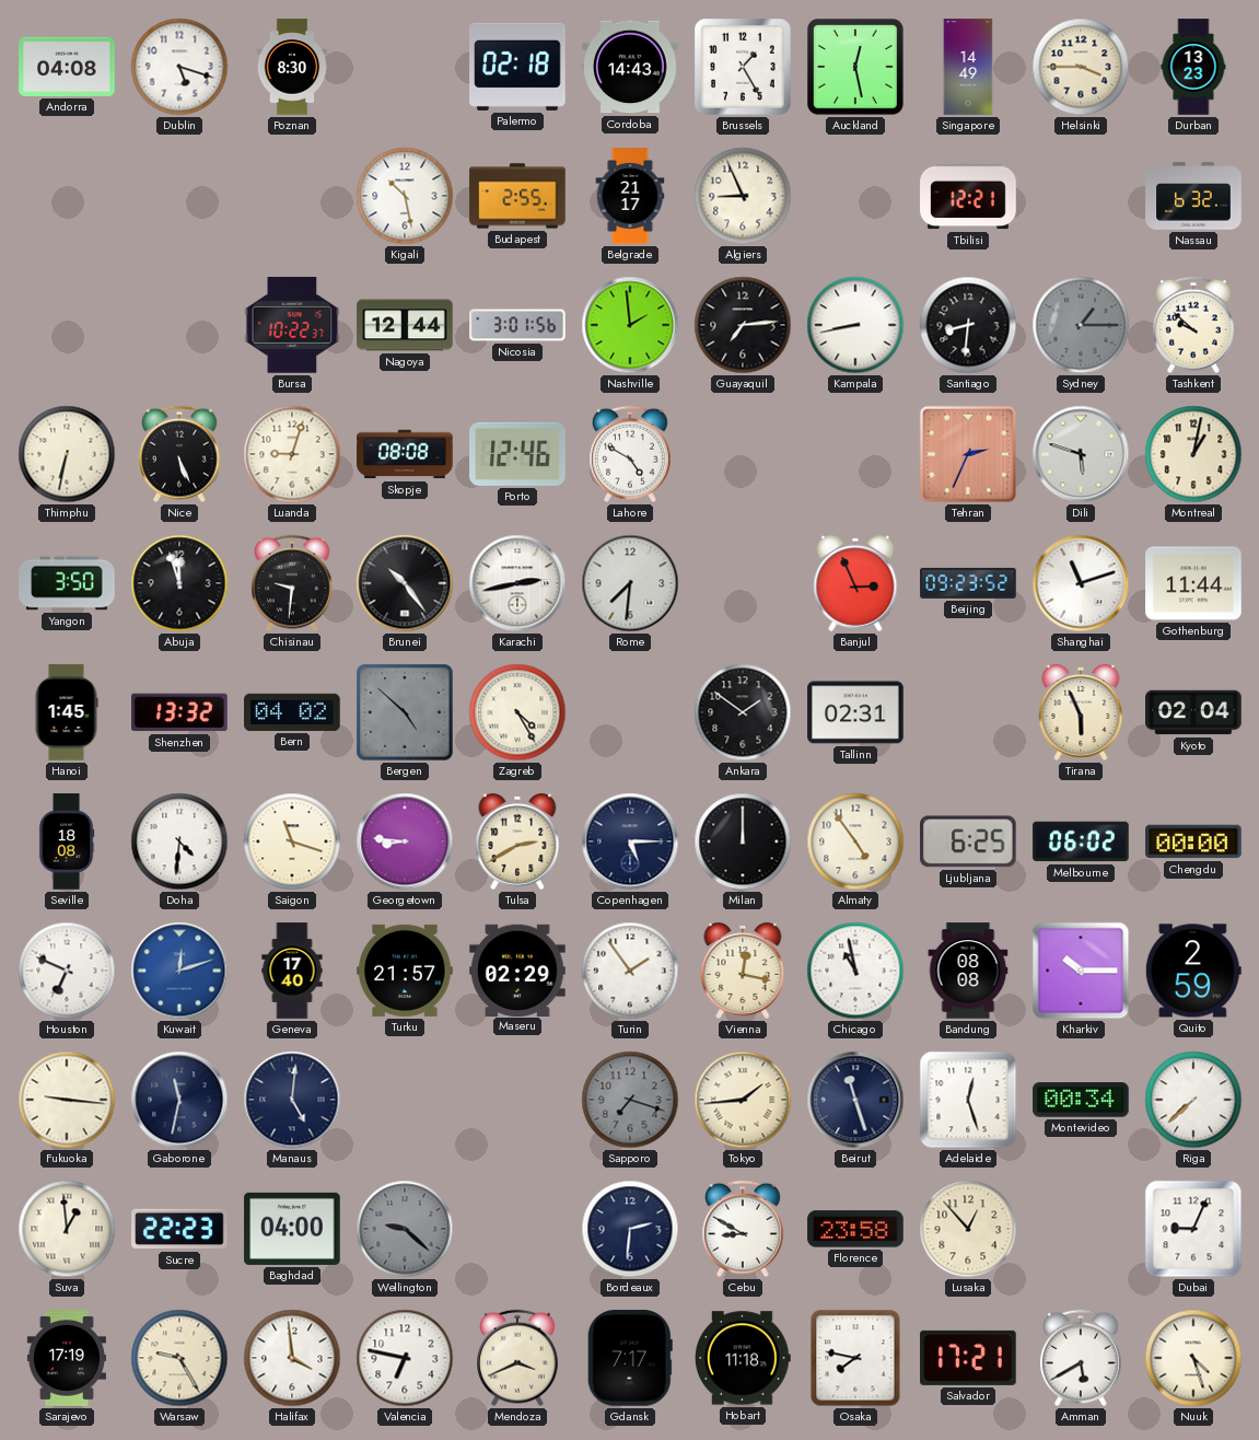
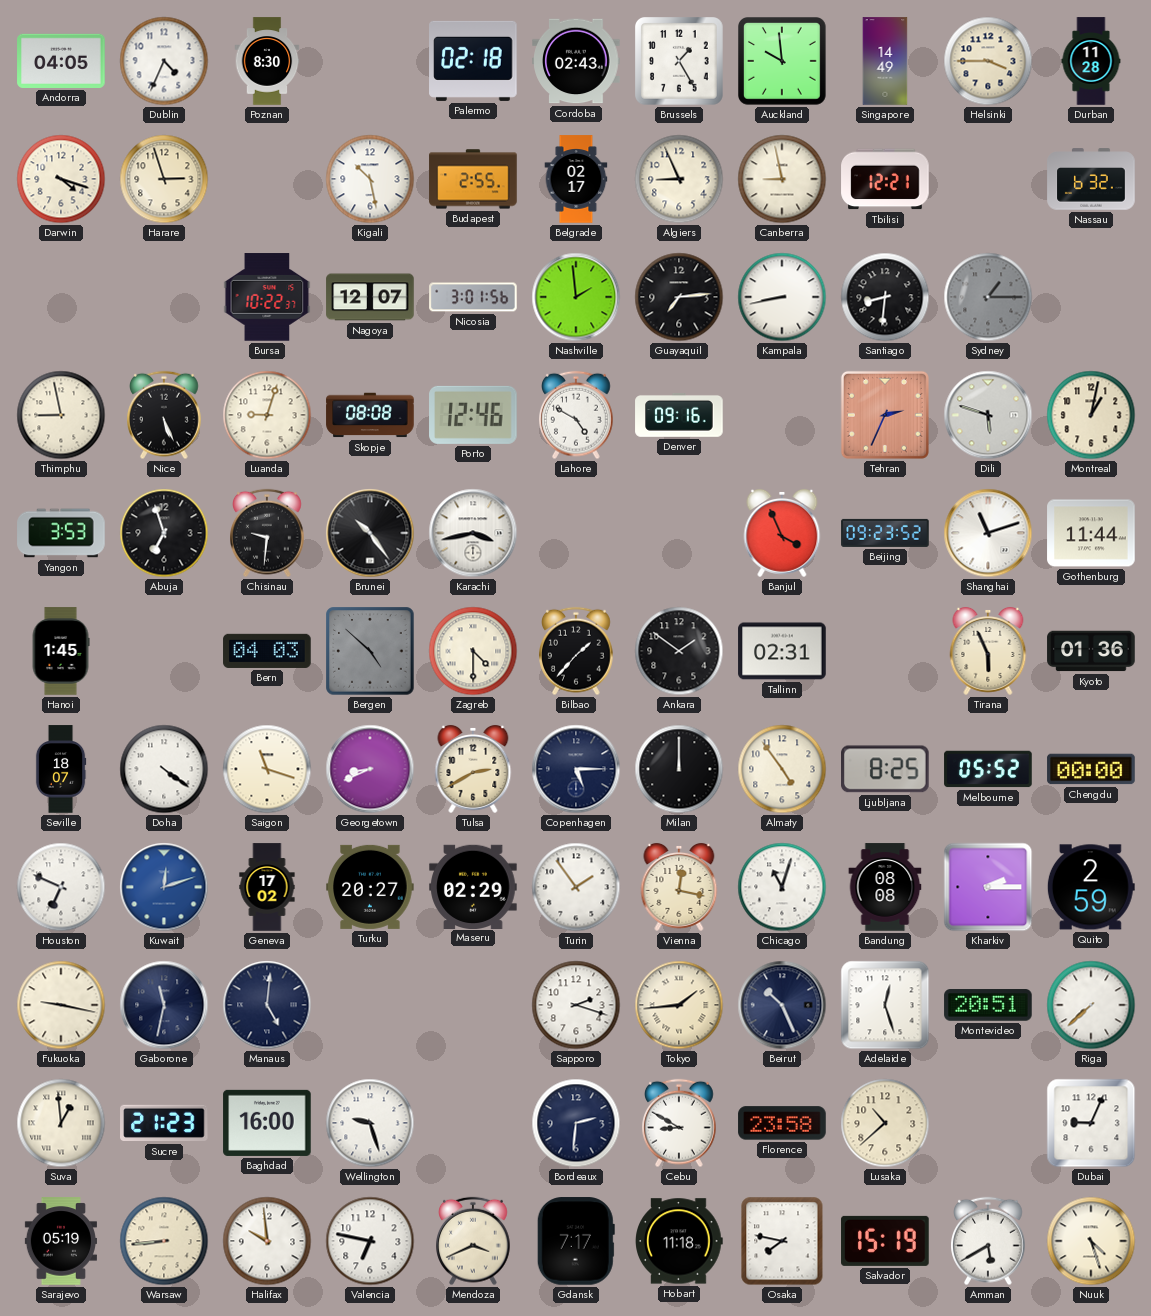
Andorra: 04:08 -> 04:05 (61, 61)
Dublin: 5:18 -> 4:34 (164, 61)
Cordoba: 14:43 -> 02:43 (576, 61)
Auckland: 12:28 -> 9:59 (783, 62)
Durban: 13:23 -> 11:28 (1091, 61)
Darwin: none -> 4:18 (61, 179)
Harare: none -> 2:57 (164, 179)
Belgrade: 21:17 -> 02:17 (576, 179)
Canberra: none -> 8:58 (782, 179)
Nagoya: 12:44 -> 12:07 (370, 297)
Tashkent: 9:52 -> none (1194, 325)
Thimphu: 6:32 -> 8:58 (61, 415)
Denver: none -> 09:16 (679, 415)
Yangon: 3:50 -> 3:53 (61, 533)
Abuja: 11:57 -> 6:57 (164, 533)
Karachi: 2:43 -> 3:43 (473, 533)
Rome: 7:31 -> none (630, 583)
Banjul: 2:56 -> 3:56 (782, 533)
Shenzhen: 13:32 -> none (179, 712)
Bern: 04:02 -> 04:03 (267, 651)
Zagreb: 4:25 -> 4:30 (473, 651)
Bilbao: none -> 1:37 (577, 651)
Kyoto: 02:04 -> 01:36 (1091, 651)
Seville: 18:08 -> 18:07 (61, 769)
Doha: 4:31 -> 4:21 (164, 769)
Georgetown: 8:46 -> 8:41 (370, 769)
Ljubljana: 6:25 -> 8:25 (886, 769)
Melbourne: 06:02 -> 05:52 (988, 769)
Geneva: 17:40 -> 17:02 (267, 887)
Turku: 21:57 -> 20:27 (370, 887)
Chicago: 10:58 -> 11:03 (782, 887)
Kharkiv: 10:15 -> 2:15 (988, 887)
Fukuoka: 9:16 -> 9:17 (61, 1005)
Sapporo: 7:18 -> 2:18 (576, 1005)
Sapporo dial: grey -> white (576, 1005)
Beirut: 11:27 -> 10:26 (782, 1005)
Montevideo: 00:34 -> 20:51 (988, 1005)
Sucre: 22:23 -> 21:23 (164, 1123)
Baghdad: 04:00 -> 16:00 (267, 1123)
Wellington: 9:22 -> 9:27 (370, 1123)
Wellington dial: grey -> white (370, 1123)
Lusaka: 12:53 -> 10:38 (885, 1123)
Sarajevo: 17:19 -> 05:19 (60, 1241)
Warsaw: 9:25 -> 8:44 (164, 1241)
Halifax: 3:59 -> 9:59 (267, 1241)
Salvador: 17:21 -> 15:19 (885, 1241)
